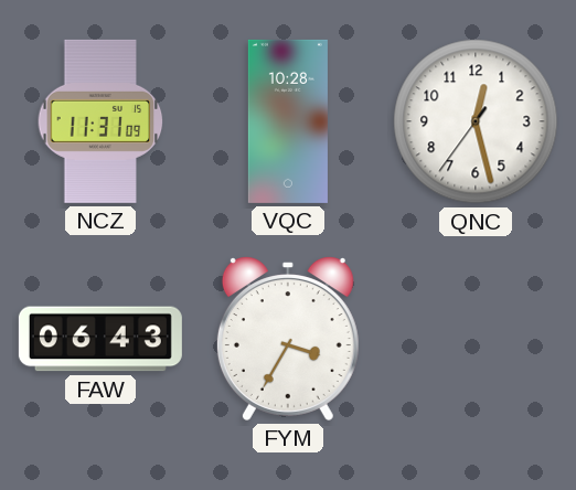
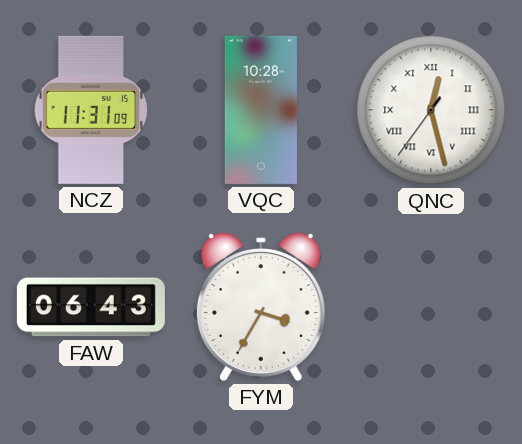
QNC numerals: Arabic -> Roman (431, 110)
